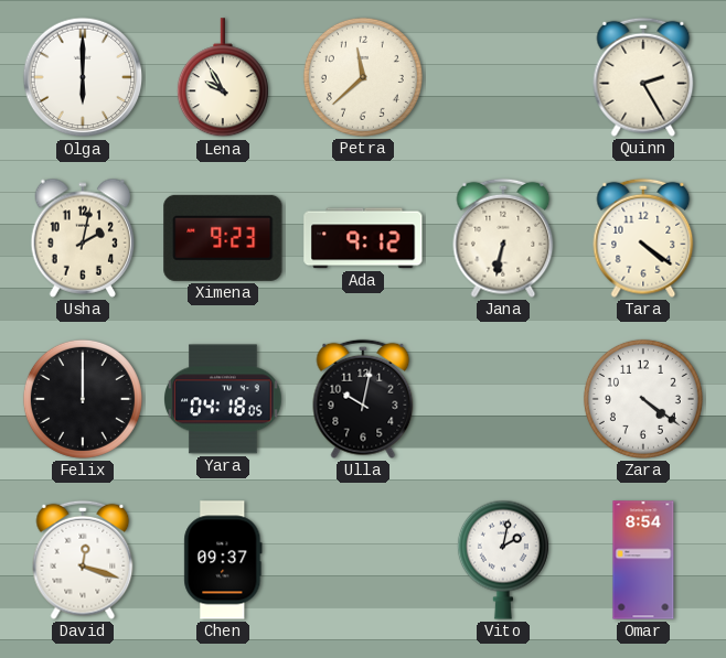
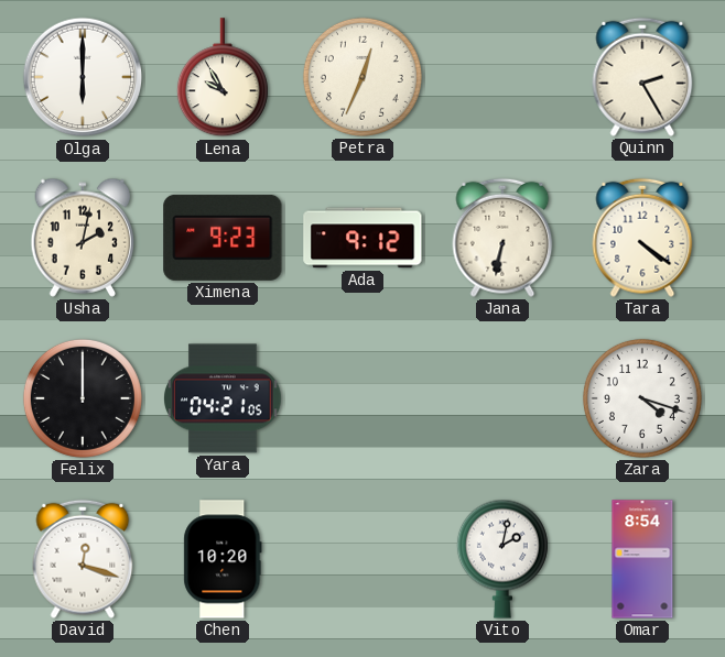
Petra: 11:38 -> 12:34 (362, 77)
Yara: 04:18 -> 04:21 (223, 398)
Ulla: 10:02 -> none (363, 399)
Zara: 4:21 -> 4:18 (642, 398)
Chen: 09:37 -> 10:20 (223, 559)
